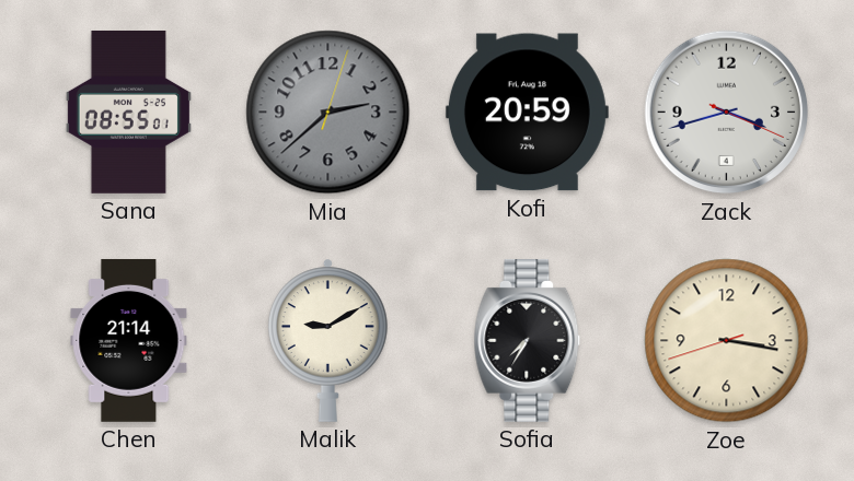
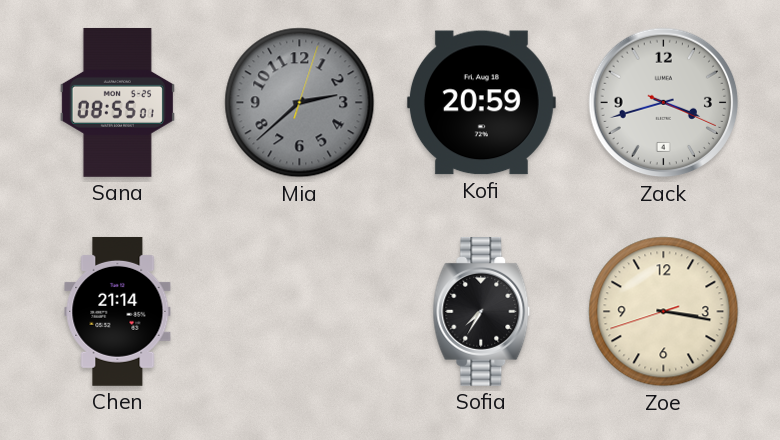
Malik: 9:10 -> none (328, 340)
